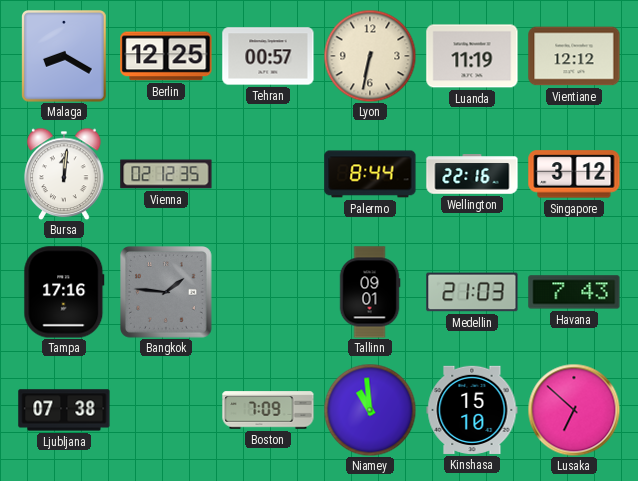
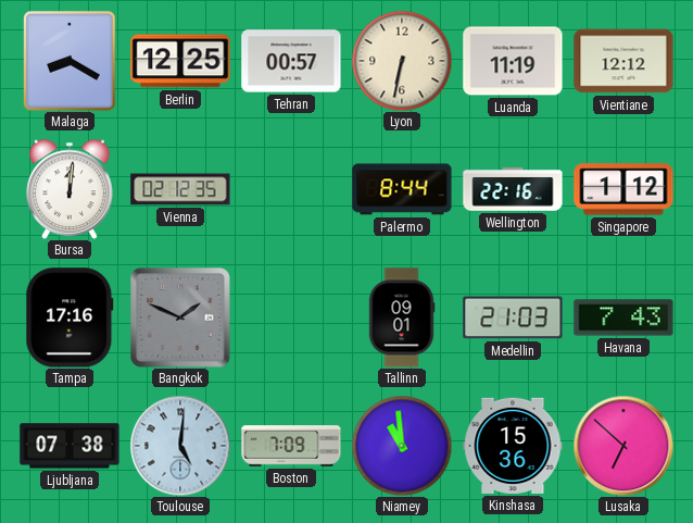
Singapore: 3:12 -> 1:12 (623, 189)
Bangkok: 1:46 -> 1:49 (181, 319)
Toulouse: none -> 5:01 (180, 446)
Kinshasa: 15:10 -> 15:36 (513, 446)
